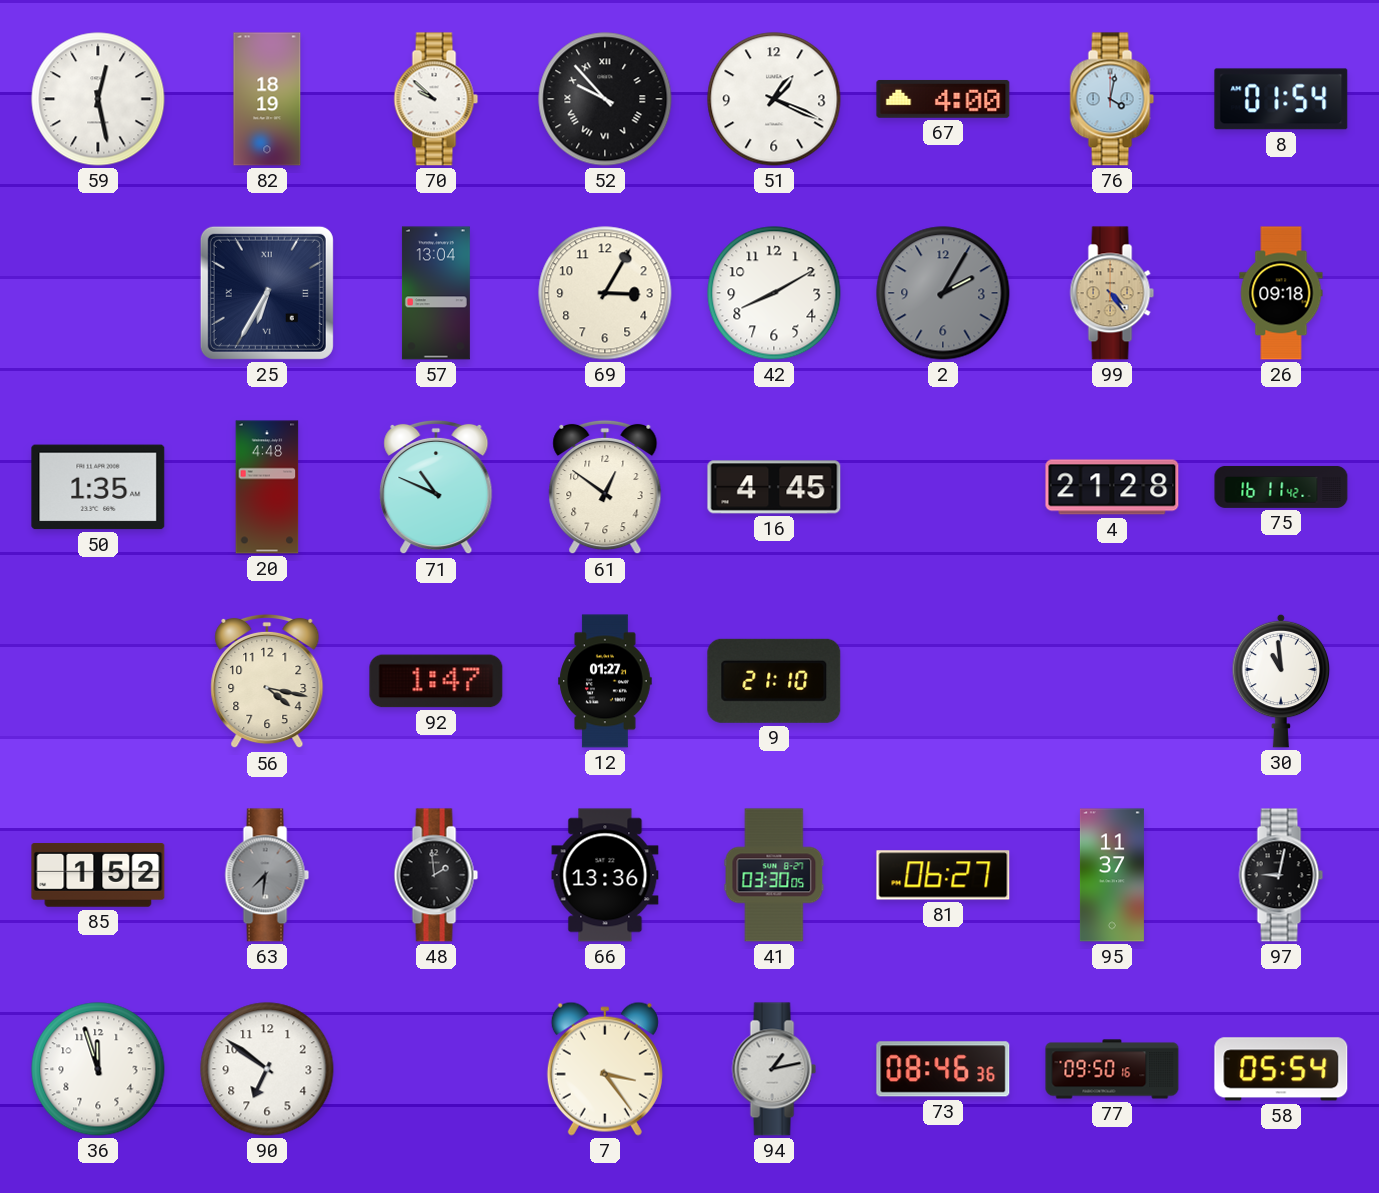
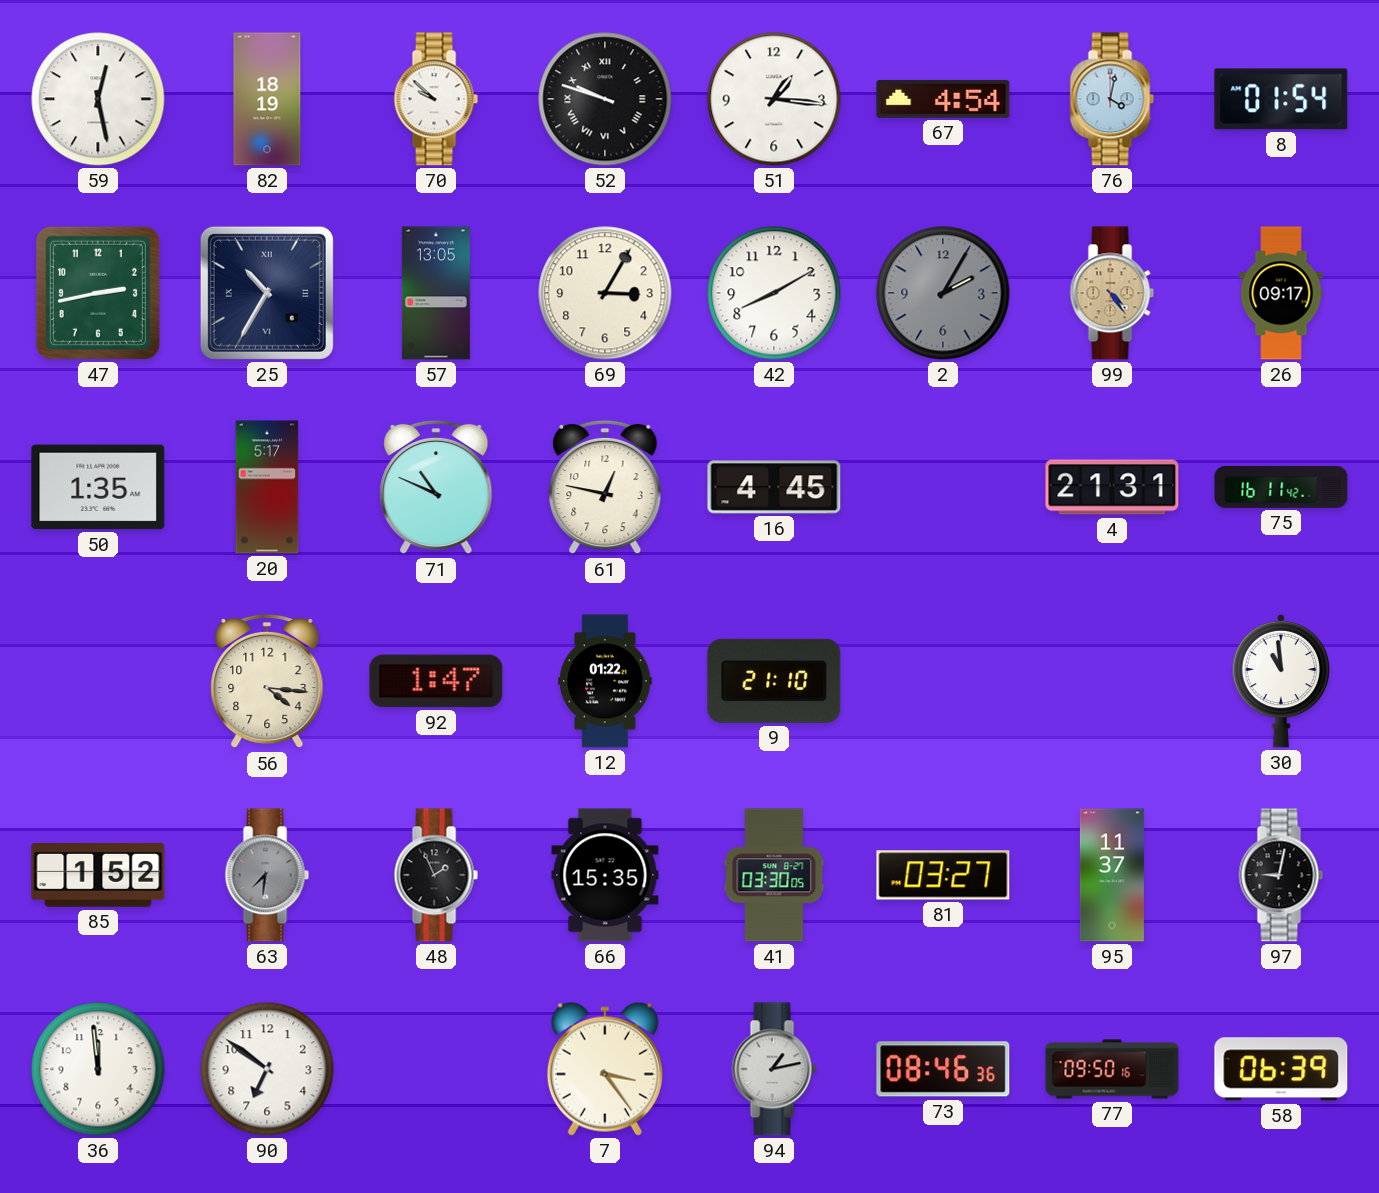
52: 9:53 -> 9:48 (605, 99)
51: 1:19 -> 1:16 (774, 99)
67: 4:00 -> 4:54 (943, 99)
47: none -> 2:43 (98, 293)
25: 6:35 -> 10:35 (267, 293)
57: 13:04 -> 13:05 (436, 293)
26: 09:18 -> 09:17 (1281, 293)
20: 4:48 -> 5:17 (267, 487)
61: 12:51 -> 12:47 (605, 487)
4: 21:28 -> 21:31 (1112, 487)
56: 4:17 -> 4:16 (267, 681)
12: 01:27 -> 01:22 (605, 681)
48: 1:59 -> 1:56 (436, 875)
66: 13:36 -> 15:35 (605, 875)
81: 06:27 -> 03:27 (943, 875)
36: 11:57 -> 11:59 (98, 1069)
58: 05:54 -> 06:39 (1281, 1069)
